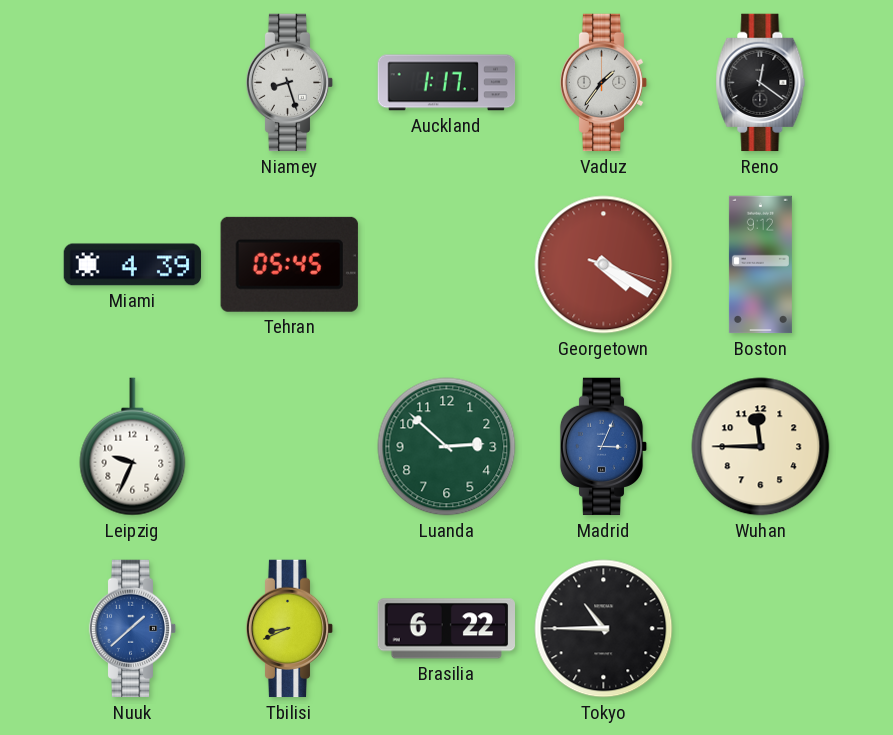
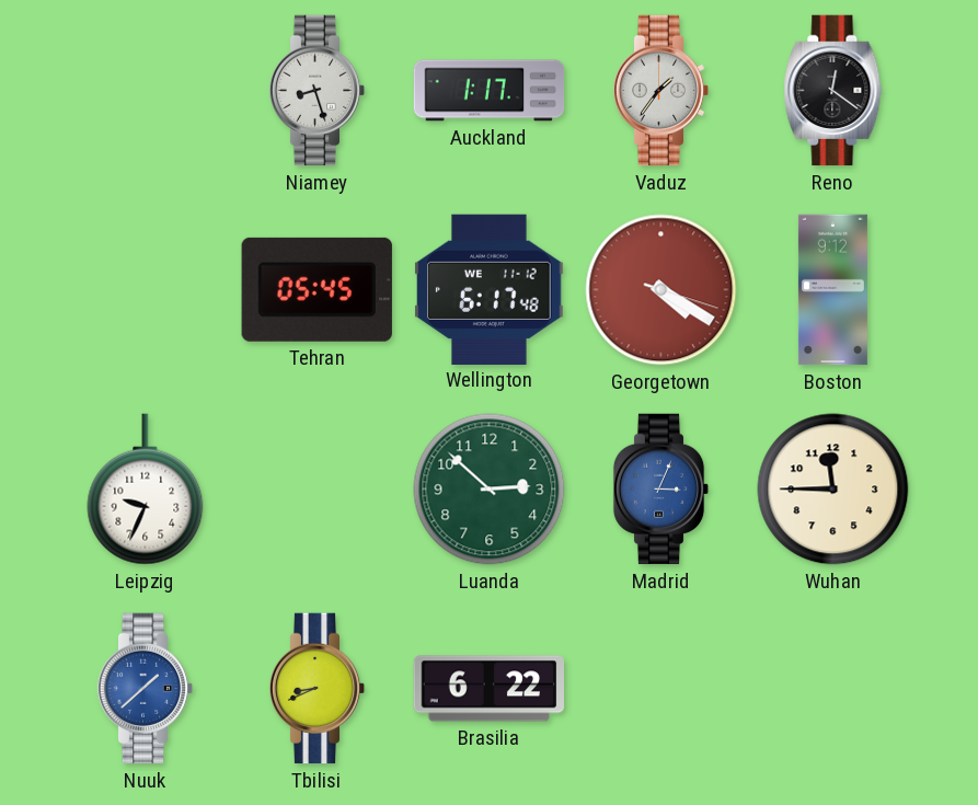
Miami: 4:39 -> none (133, 265)
Wellington: none -> 6:17 (490, 289)
Tokyo: 10:45 -> none (604, 629)
